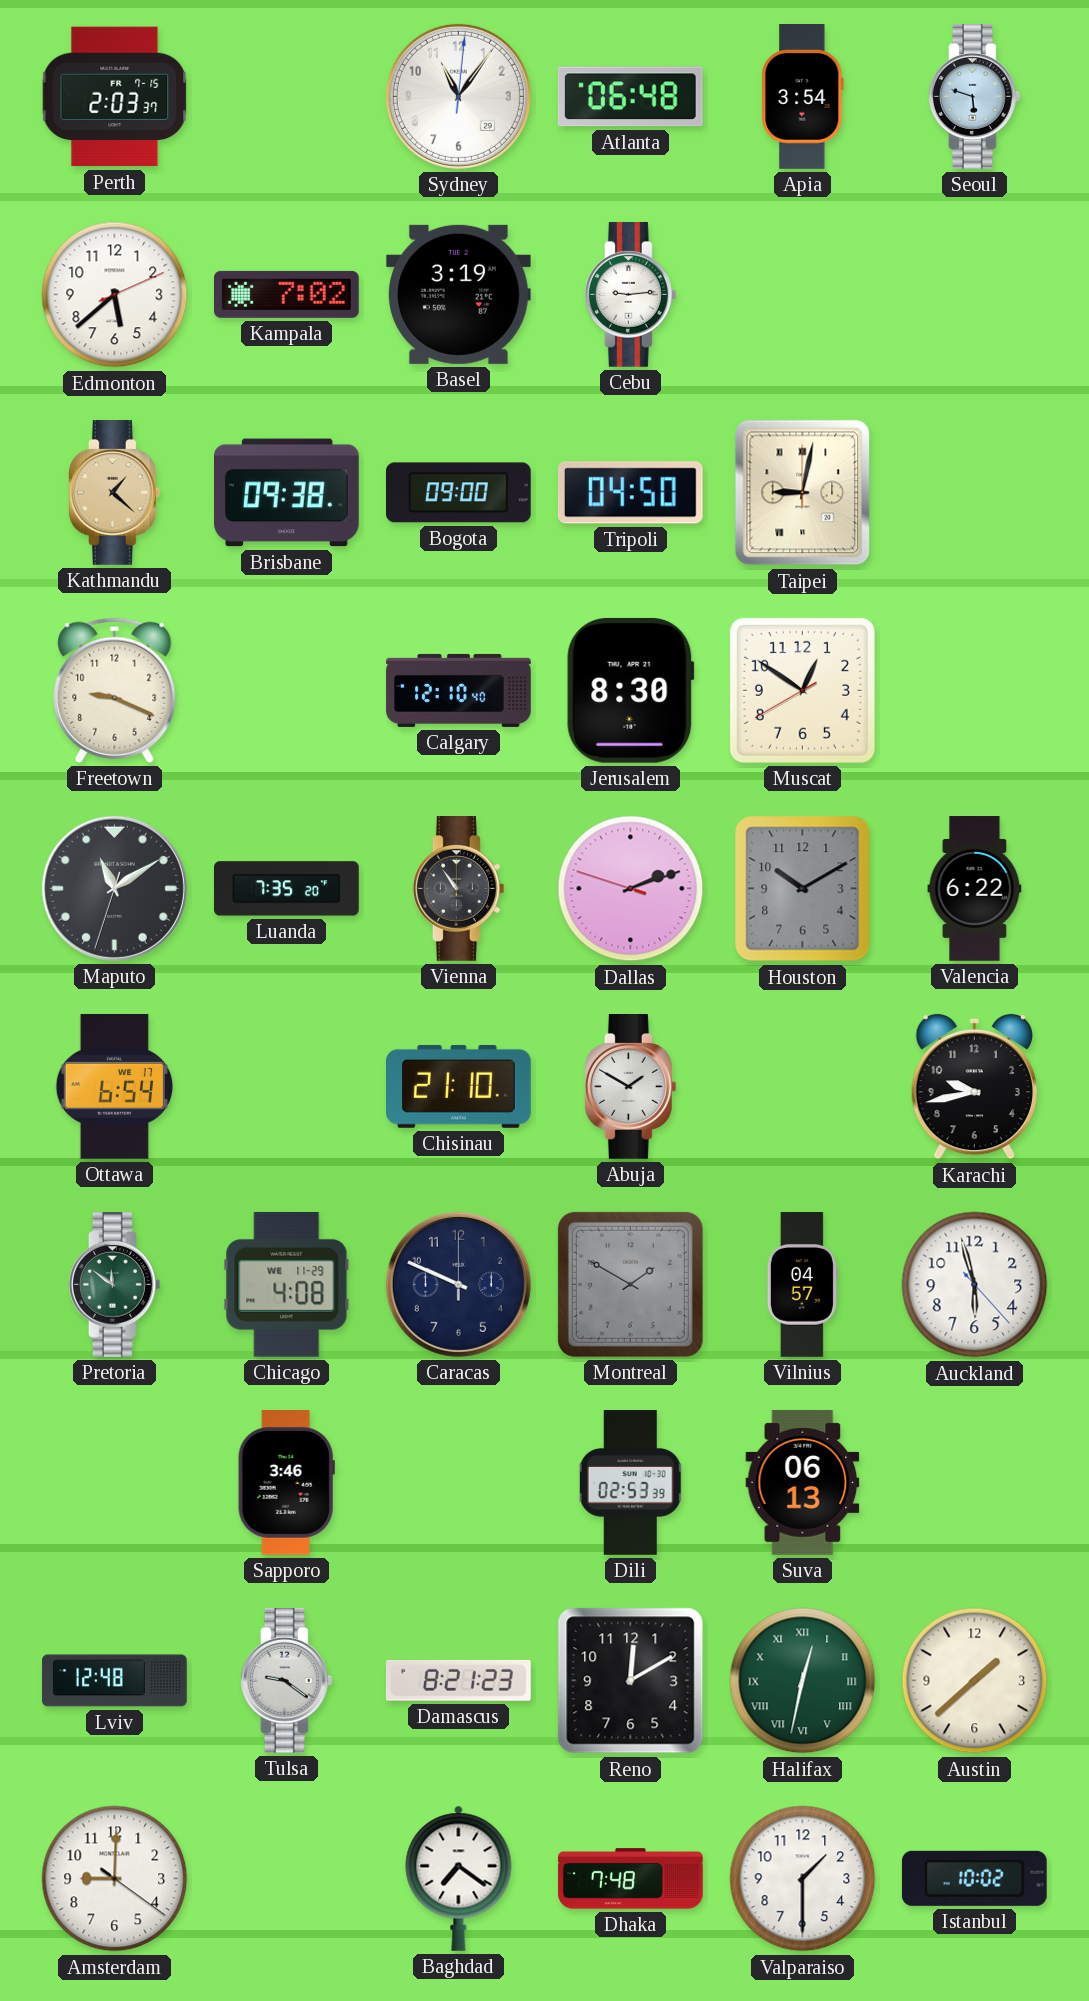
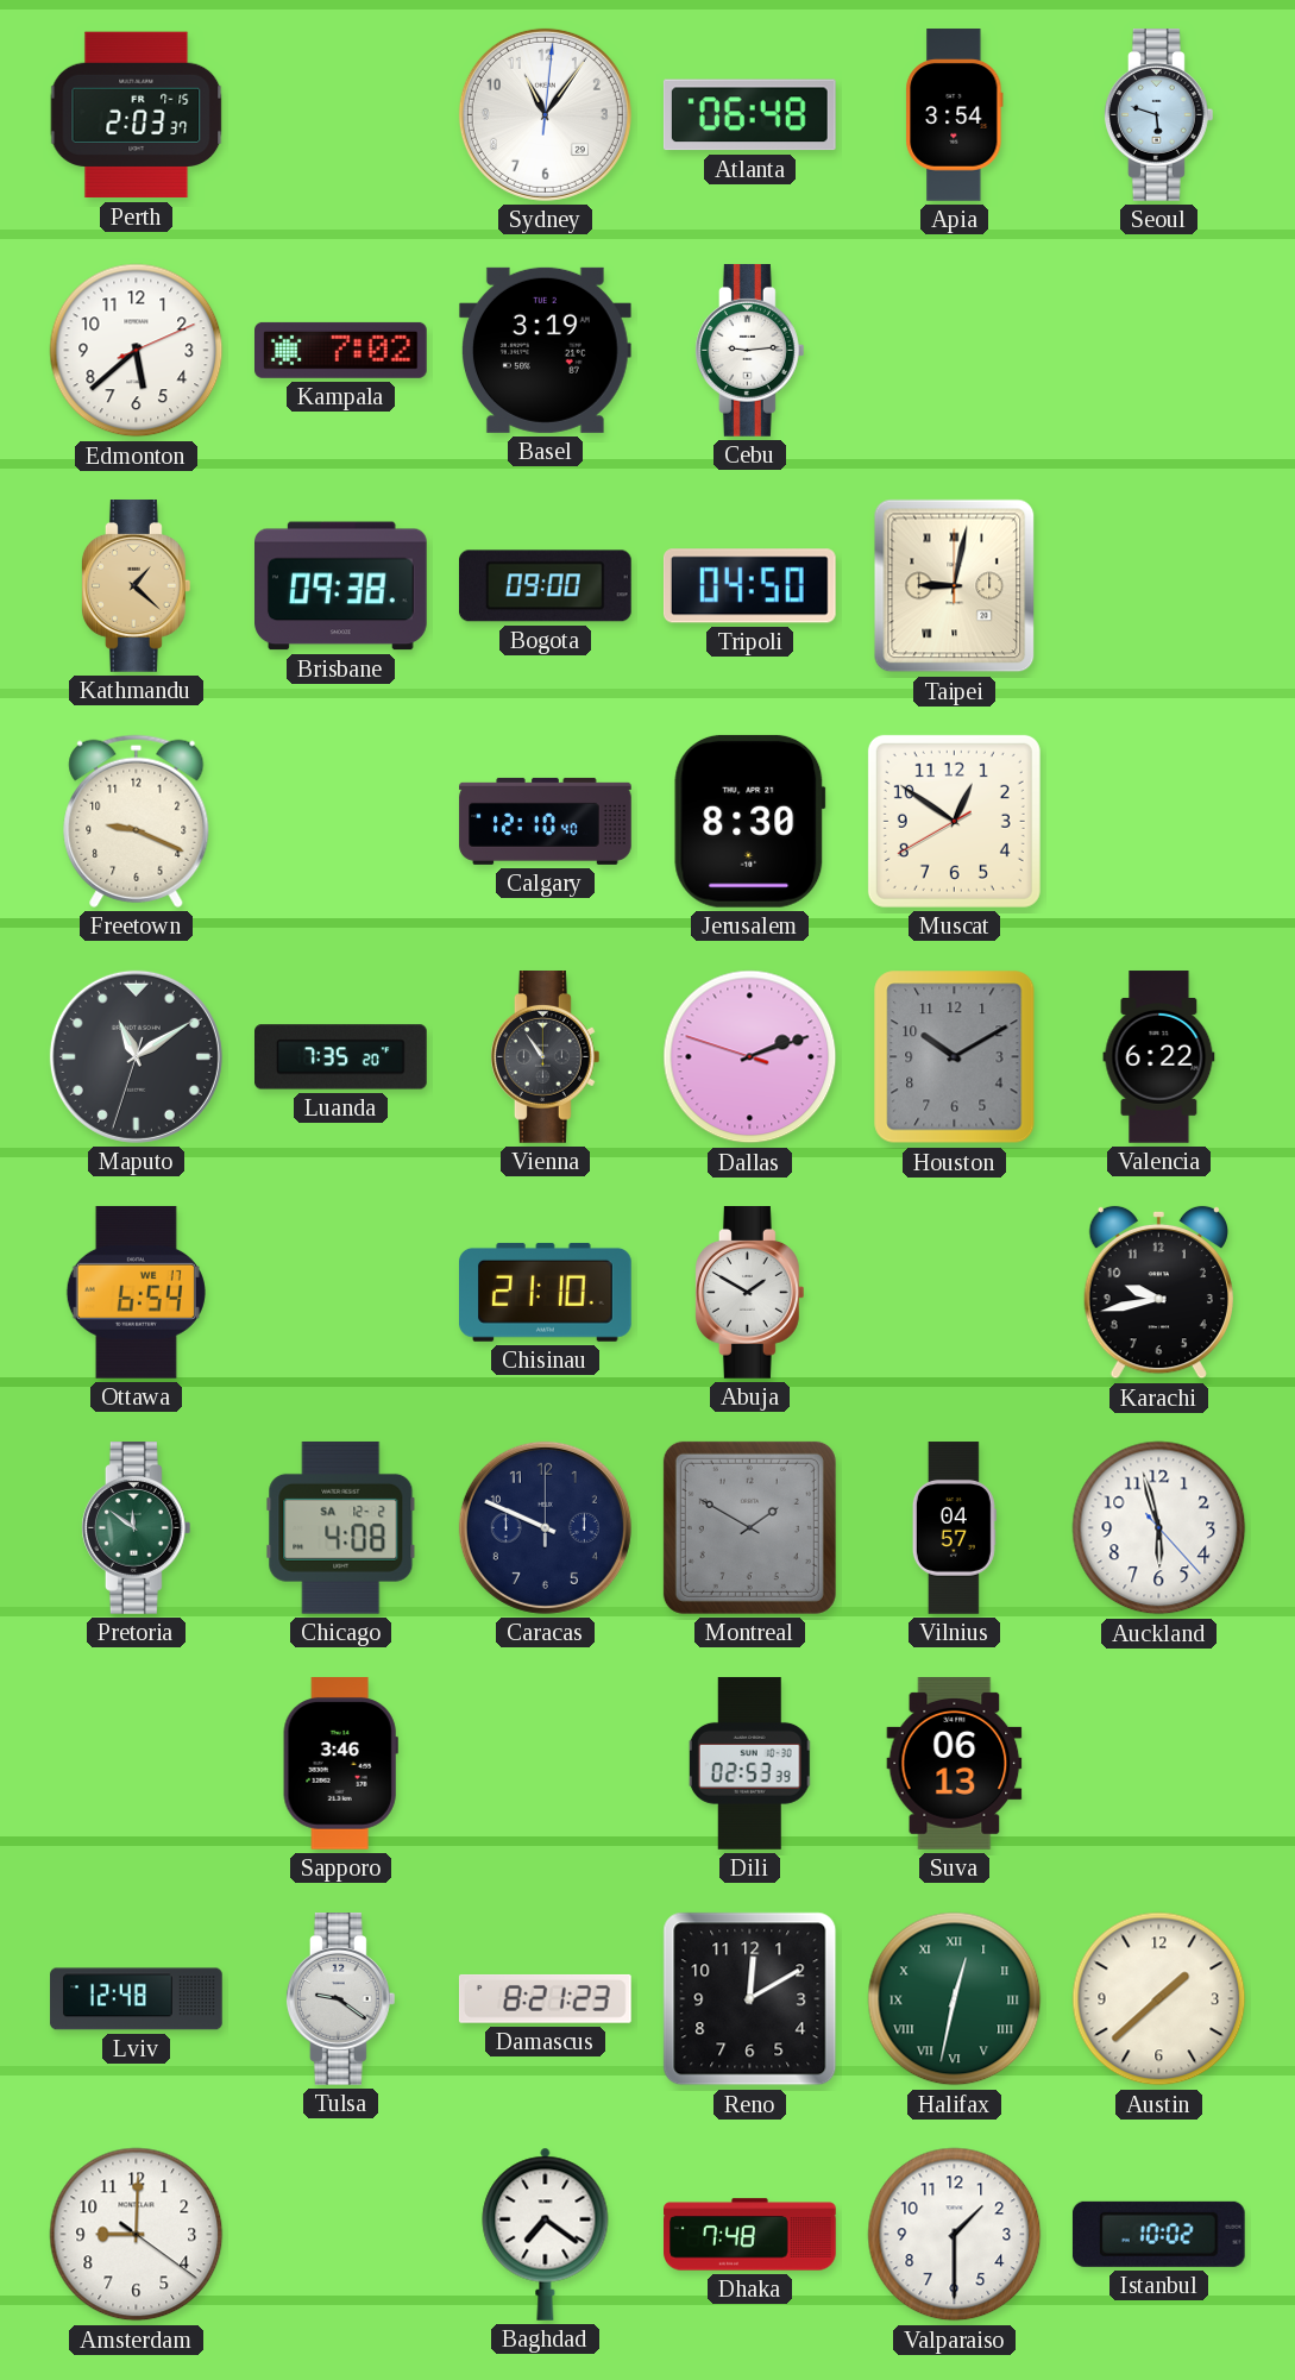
Chicago date: WE 11-29 -> SA 12-2 (341, 1527)
